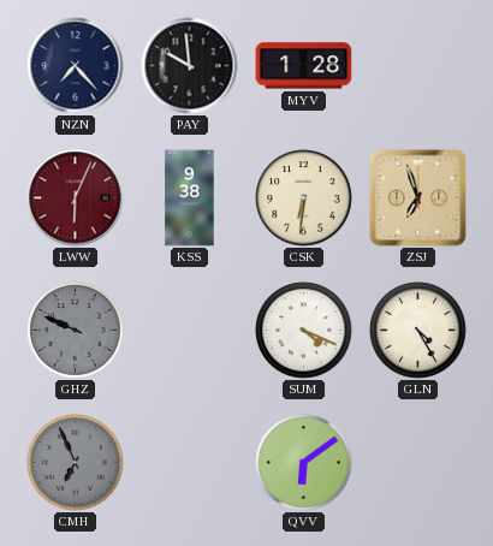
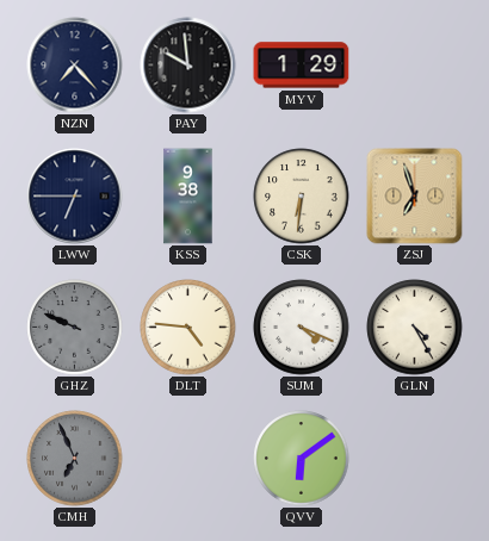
MYV: 1:28 -> 1:29 (302, 66)
LWW: 6:04 -> 6:45 (75, 197)
LWW dial: burgundy -> navy (75, 197)
DLT: none -> 4:46 (188, 328)
